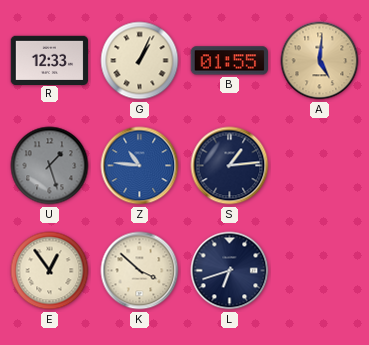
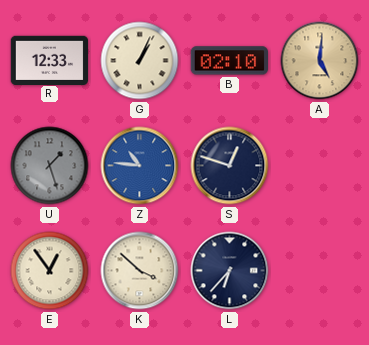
B: 01:55 -> 02:10 (230, 61)
S: 1:14 -> 12:48 (230, 166)
L: 6:42 -> 6:37 (230, 271)
